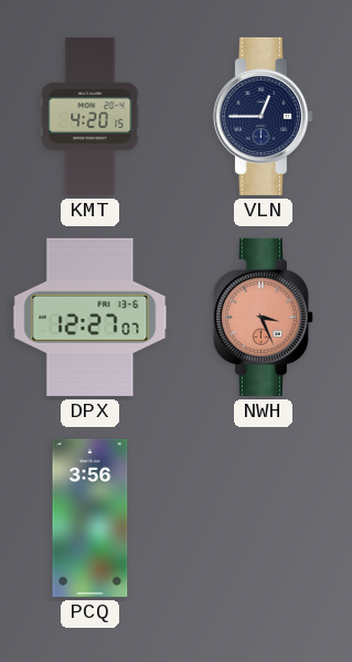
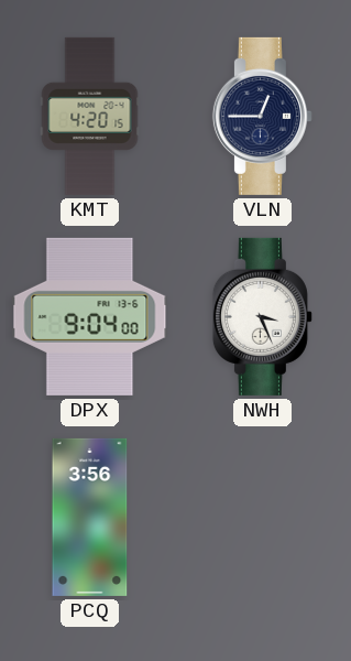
DPX: 12:27 -> 9:04 (90, 316)
NWH dial: salmon -> white (262, 316)
